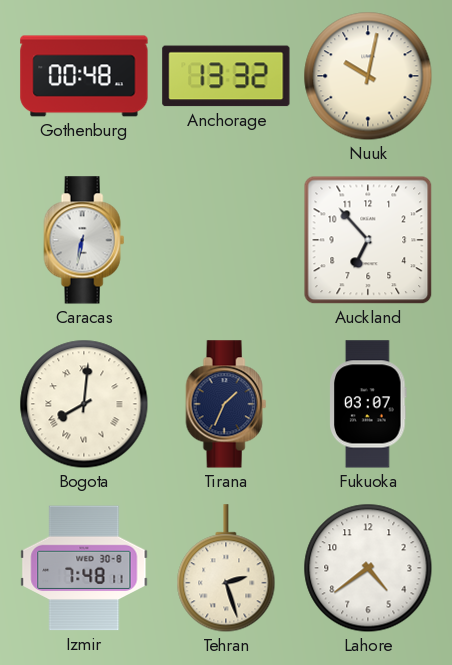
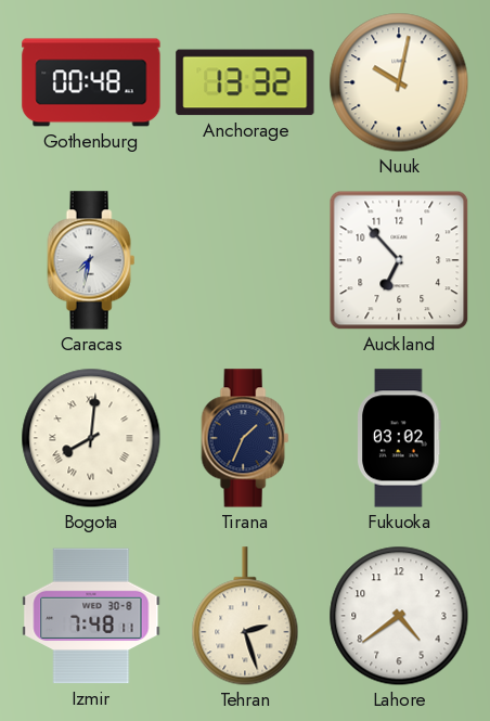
Caracas: 6:32 -> 7:32 (91, 260)
Fukuoka: 03:07 -> 03:02 (399, 438)
